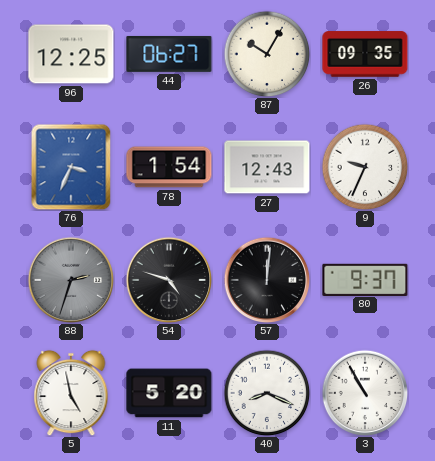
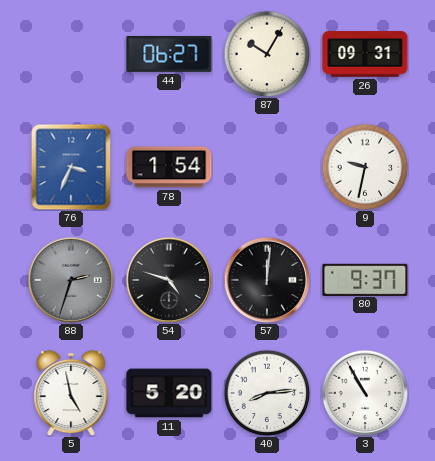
96: 12:25 -> none (71, 54)
26: 09:35 -> 09:31 (365, 54)
27: 12:43 -> none (267, 167)
9: 9:34 -> 9:32 (365, 167)
40: 8:19 -> 8:14 (267, 393)
